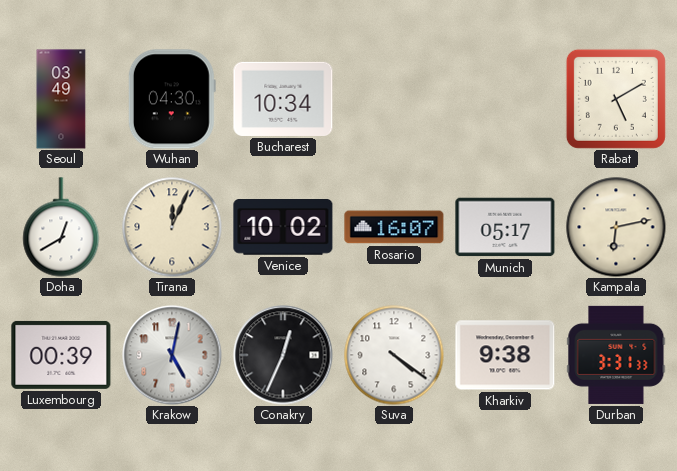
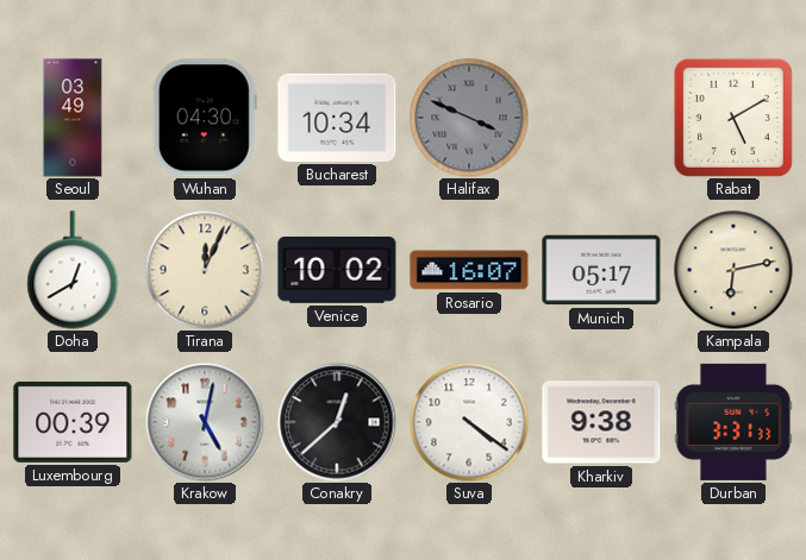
Halifax: none -> 3:49 (469, 118)
Conakry: 12:34 -> 12:38 (337, 422)
